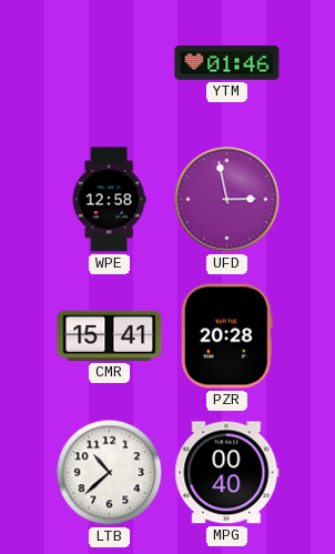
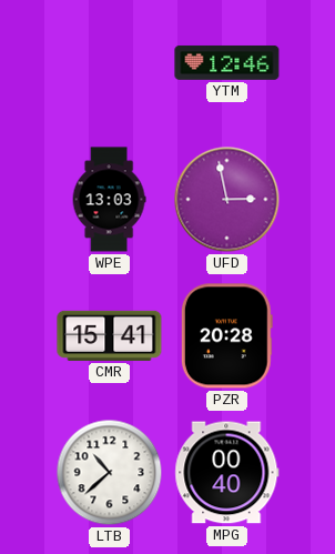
YTM: 01:46 -> 12:46 (227, 62)
WPE: 12:58 -> 13:03 (109, 200)
